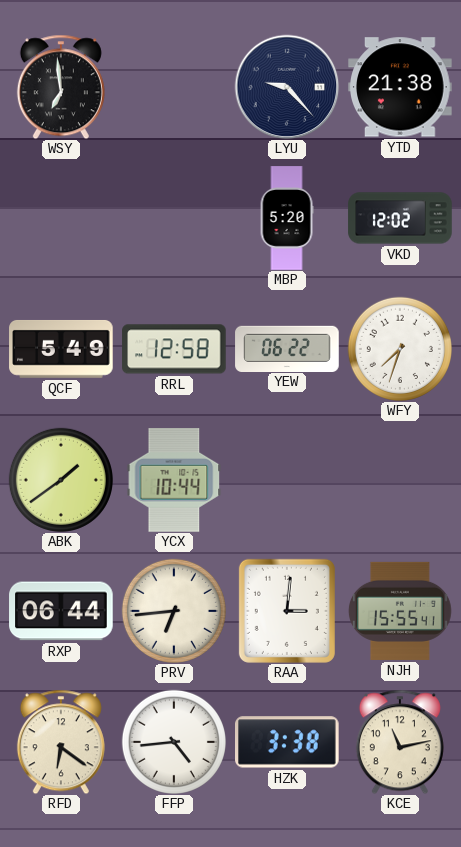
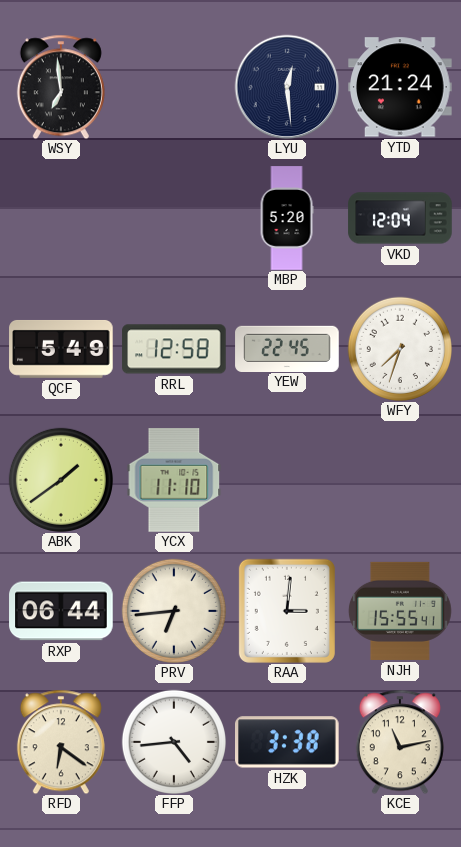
LYU: 9:23 -> 12:29 (287, 87)
YTD: 21:38 -> 21:24 (400, 87)
VKD: 12:02 -> 12:04 (400, 218)
YEW: 06:22 -> 22:45 (287, 348)
YCX: 10:44 -> 11:10 (174, 480)
